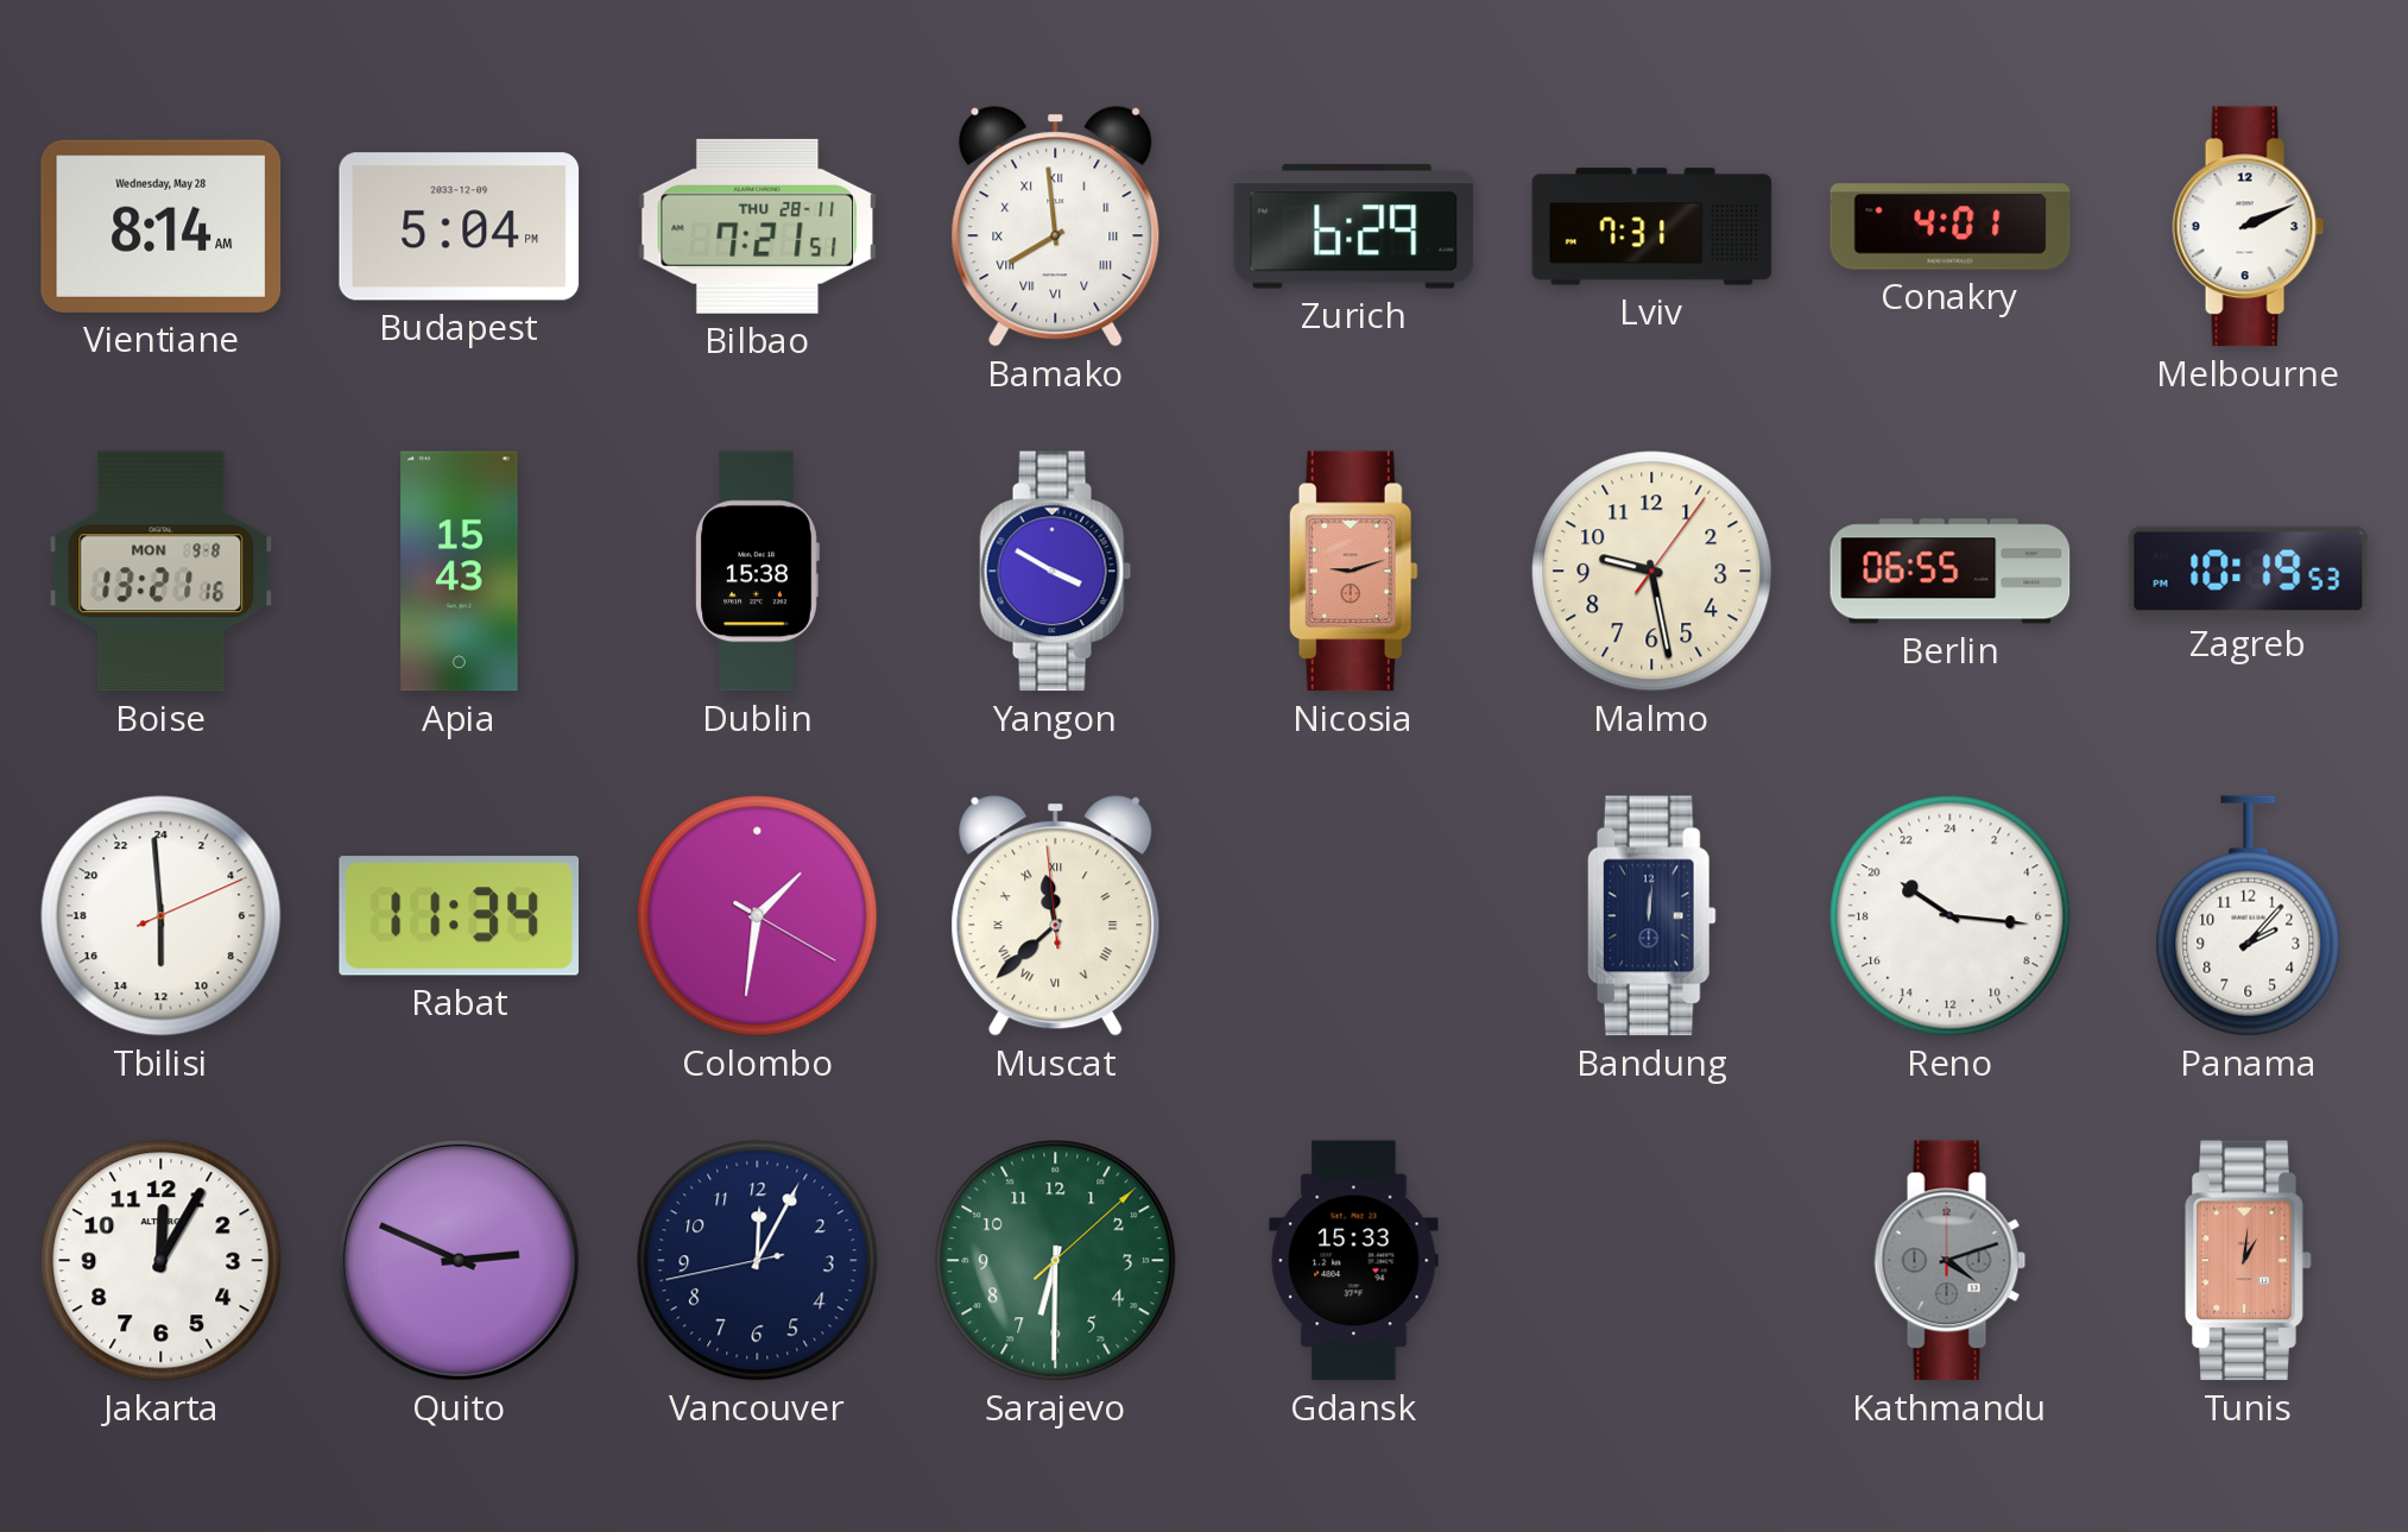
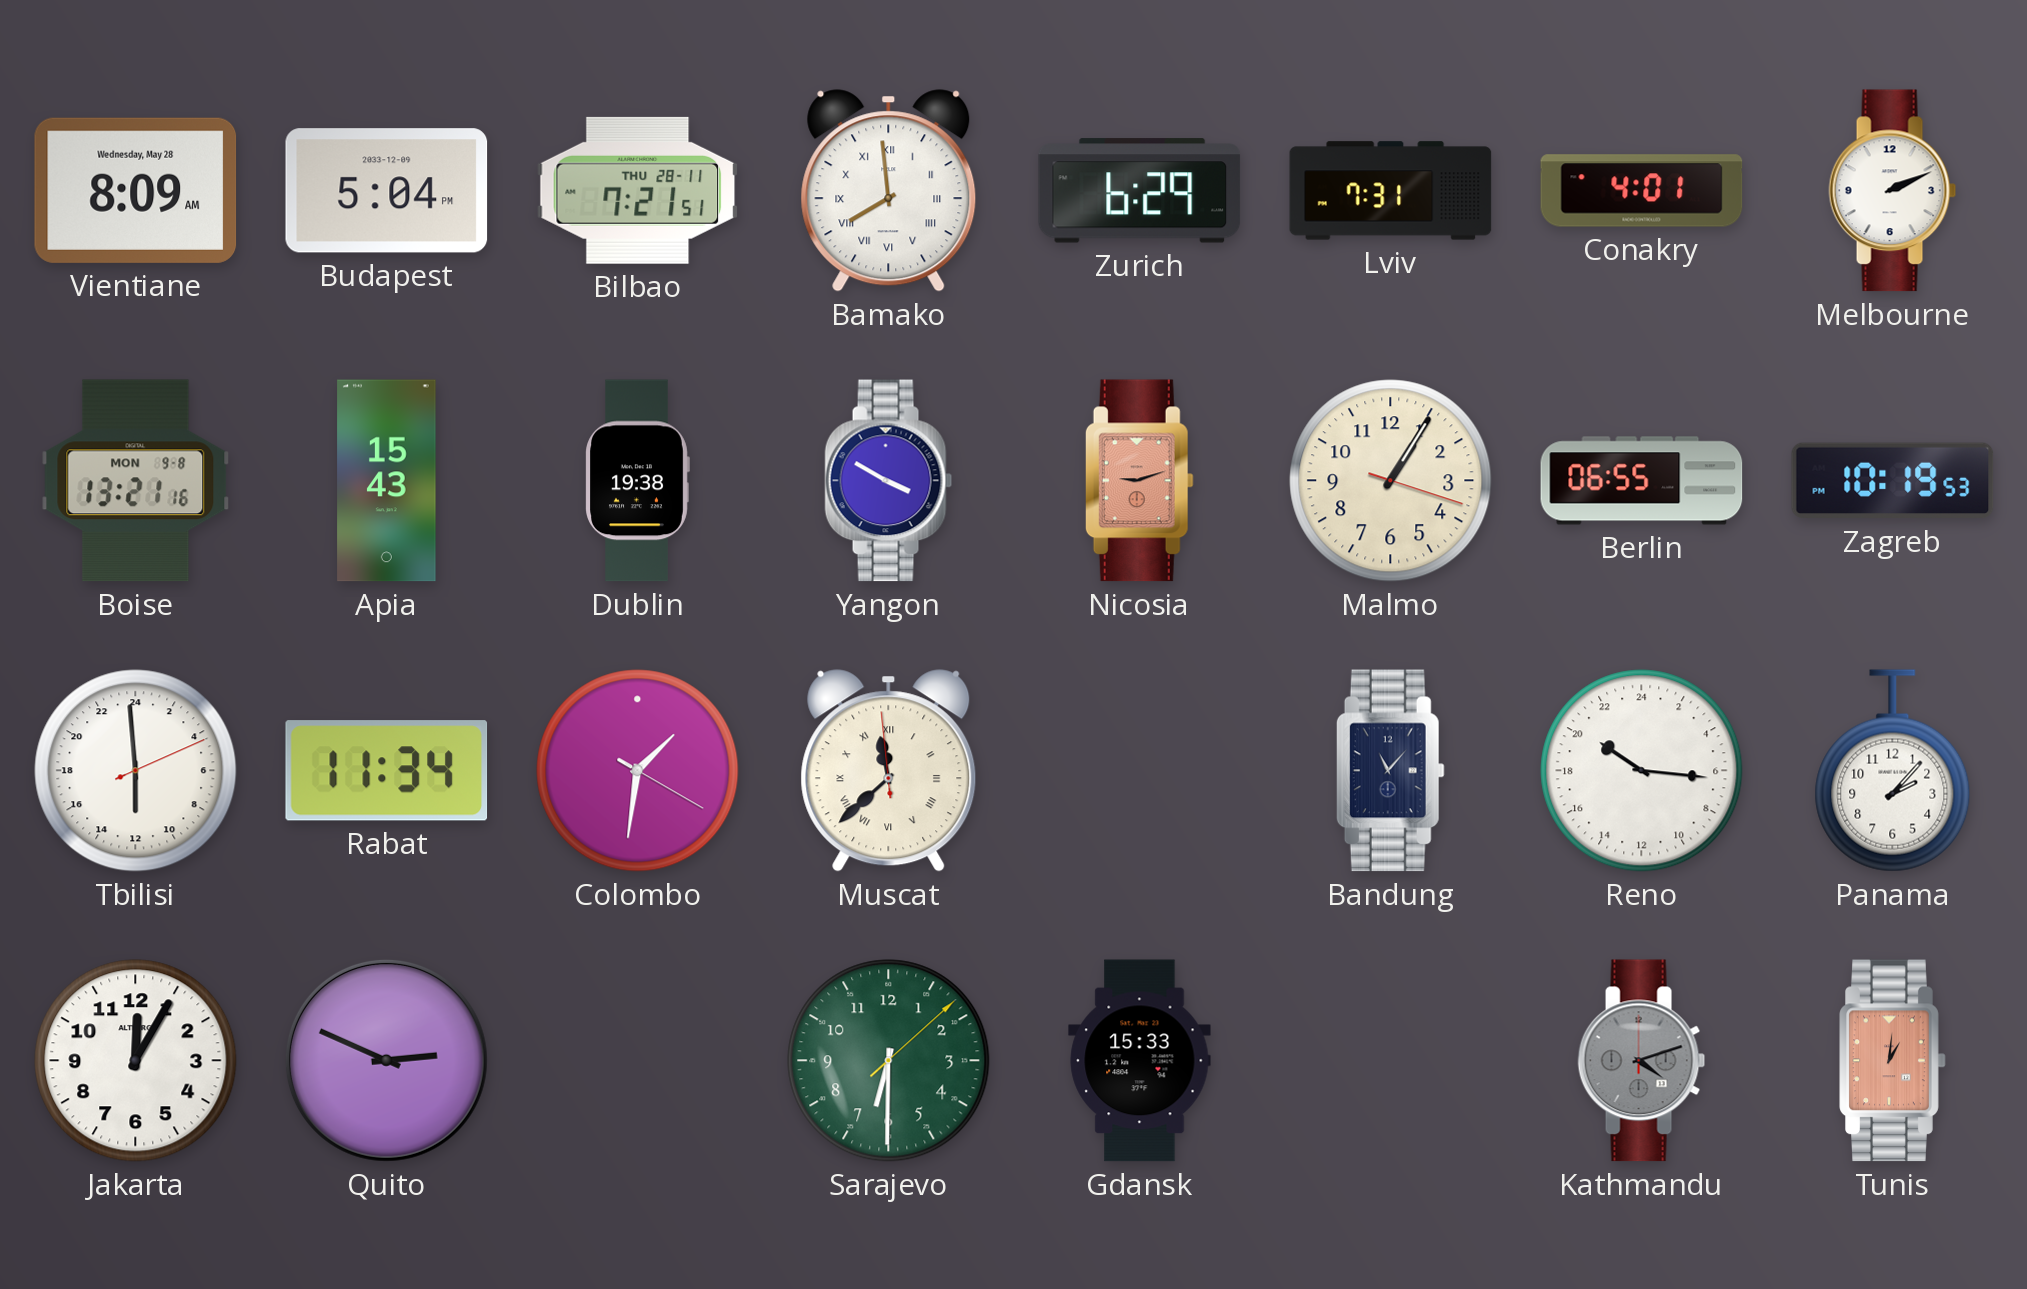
Vientiane: 8:14 -> 8:09 (136, 190)
Dublin: 15:38 -> 19:38 (637, 481)
Malmo: 9:28 -> 1:05 (1391, 481)
Bandung: 12:01 -> 11:07 (1390, 771)
Vancouver: 12:04 -> none (758, 1261)
